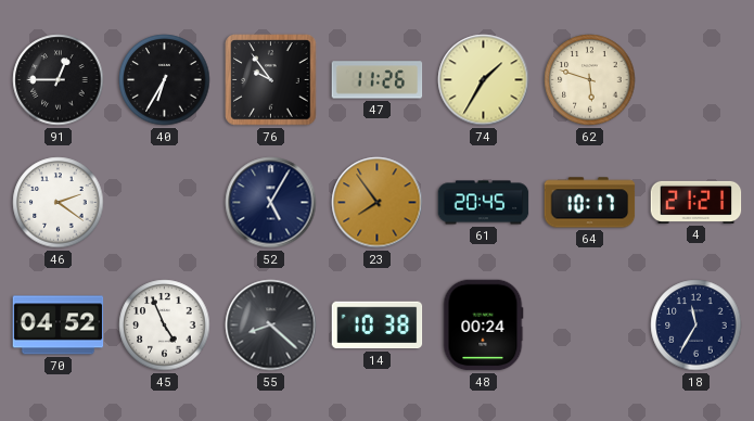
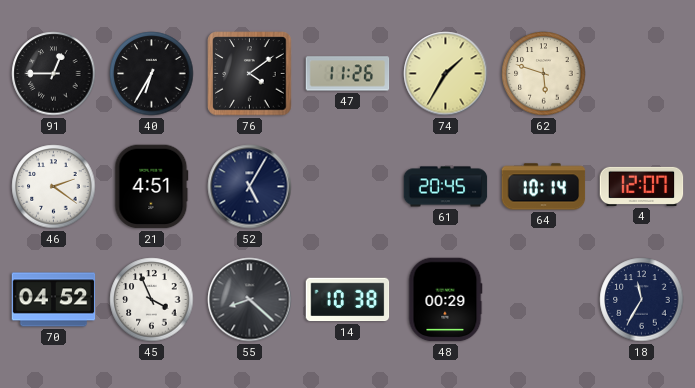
76: 9:54 -> 4:09 (250, 74)
21: none -> 4:51 (152, 187)
23: 7:54 -> none (378, 203)
64: 10:17 -> 10:14 (544, 187)
4: 21:21 -> 12:07 (642, 186)
45: 4:56 -> 3:56 (152, 300)
48: 00:24 -> 00:29 (445, 300)
